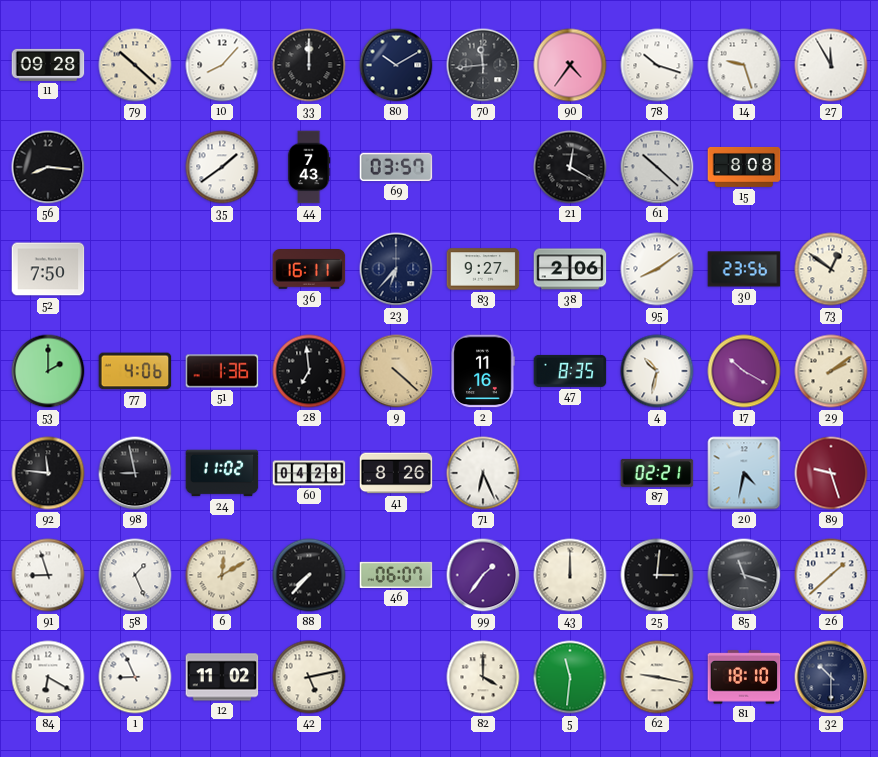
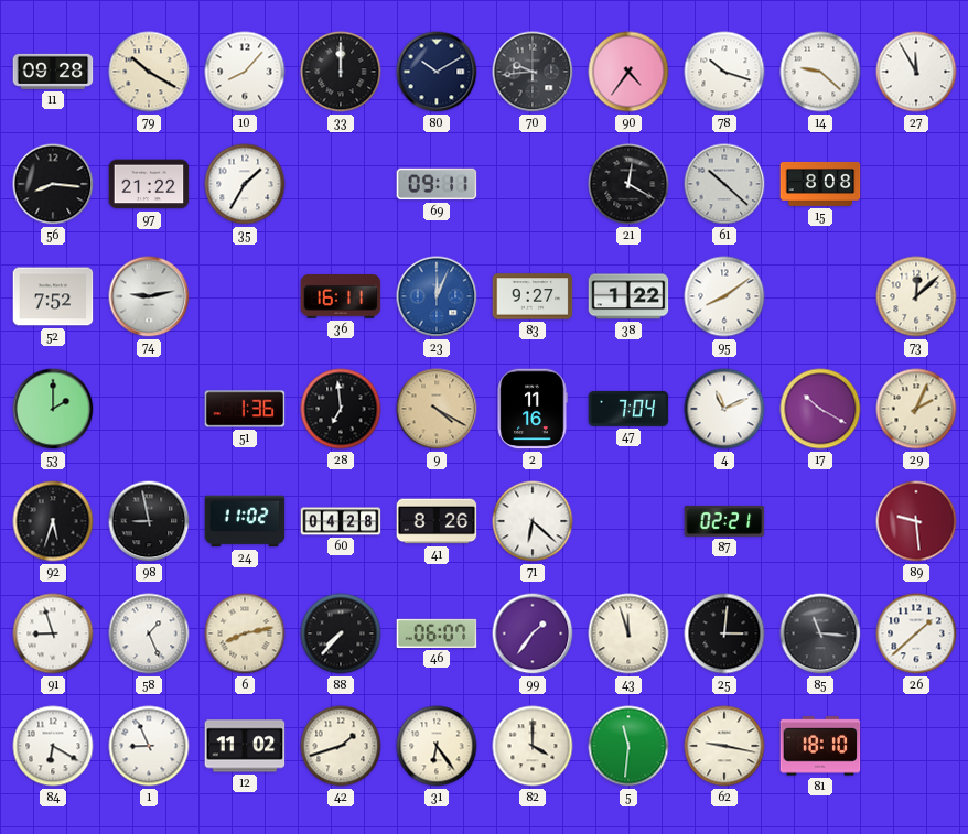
79: 10:22 -> 10:20 (149, 72)
70: 11:44 -> 9:44 (533, 72)
14: 9:27 -> 9:22 (820, 72)
97: none -> 21:22 (149, 184)
35: 1:39 -> 1:35 (245, 184)
44: 7:43 -> none (309, 167)
69: 03:57 -> 09:11 (437, 184)
52: 7:50 -> 7:52 (53, 296)
74: none -> 9:13 (149, 296)
23: 6:37 -> 12:04 (437, 296)
23 dial: navy -> blue (437, 296)
38: 2:06 -> 1:22 (628, 296)
30: 23:56 -> none (744, 269)
73: 12:51 -> 12:08 (916, 296)
77: 4:06 -> none (135, 371)
9: 4:22 -> 4:20 (437, 409)
47: 8:35 -> 7:04 (628, 409)
4: 10:32 -> 11:11 (724, 409)
29: 2:09 -> 2:04 (916, 409)
92: 11:46 -> 5:33 (53, 521)
71: 6:26 -> 6:22 (533, 521)
20: 4:32 -> none (744, 473)
89: 9:27 -> 9:29 (916, 521)
6: 12:10 -> 8:13 (245, 633)
43: 12:00 -> 11:57 (628, 633)
85: 11:18 -> 11:16 (820, 633)
42: 5:13 -> 1:42 (341, 746)
31: none -> 6:24 (437, 746)
32: 10:30 -> none (831, 677)
